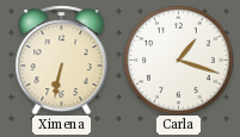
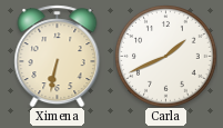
Carla: 1:18 -> 1:41 (166, 57)
